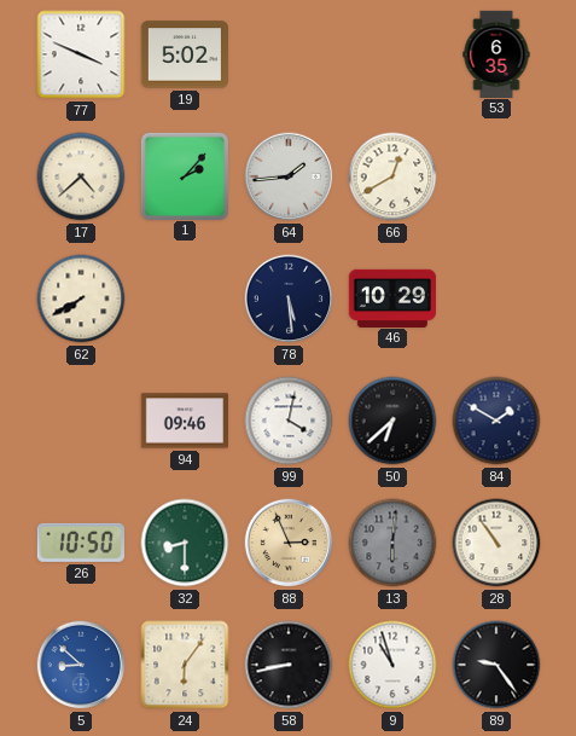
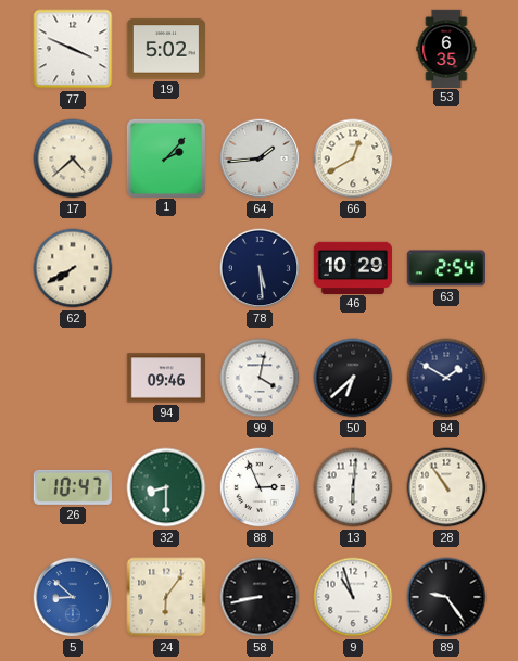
63: none -> 2:54 (446, 268)
26: 10:50 -> 10:47 (73, 487)
88 dial: champagne -> white (260, 487)
13 dial: grey -> white (353, 487)
